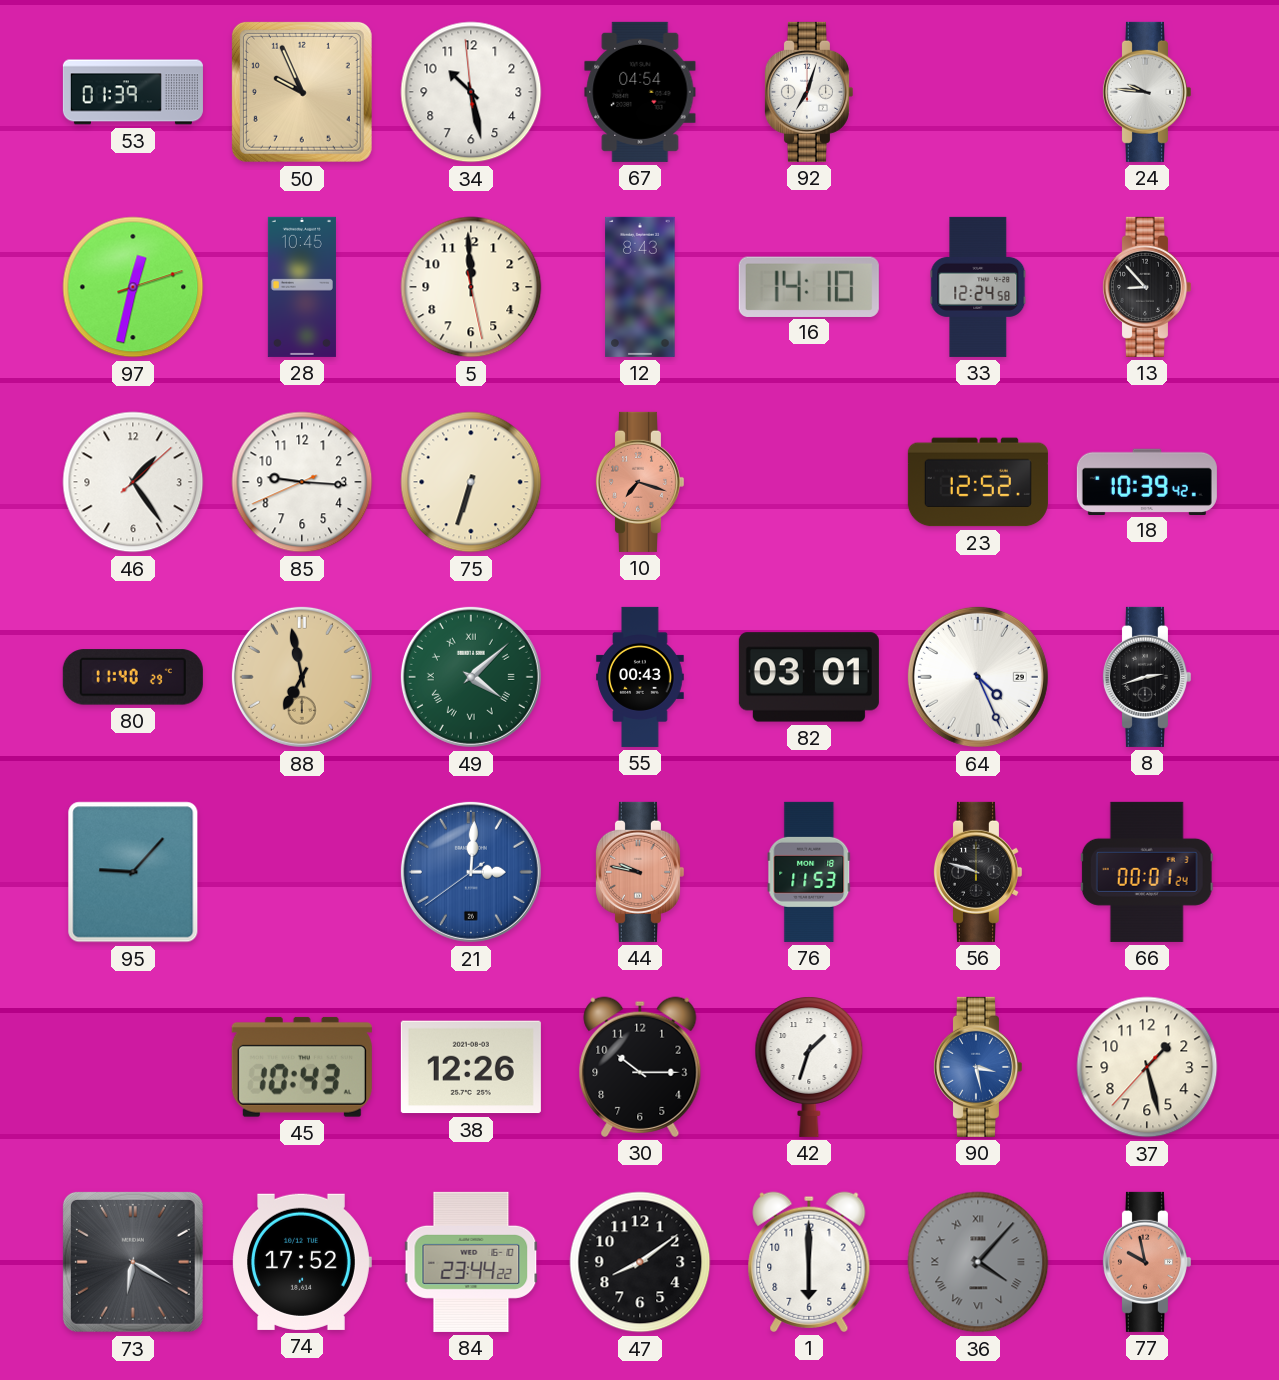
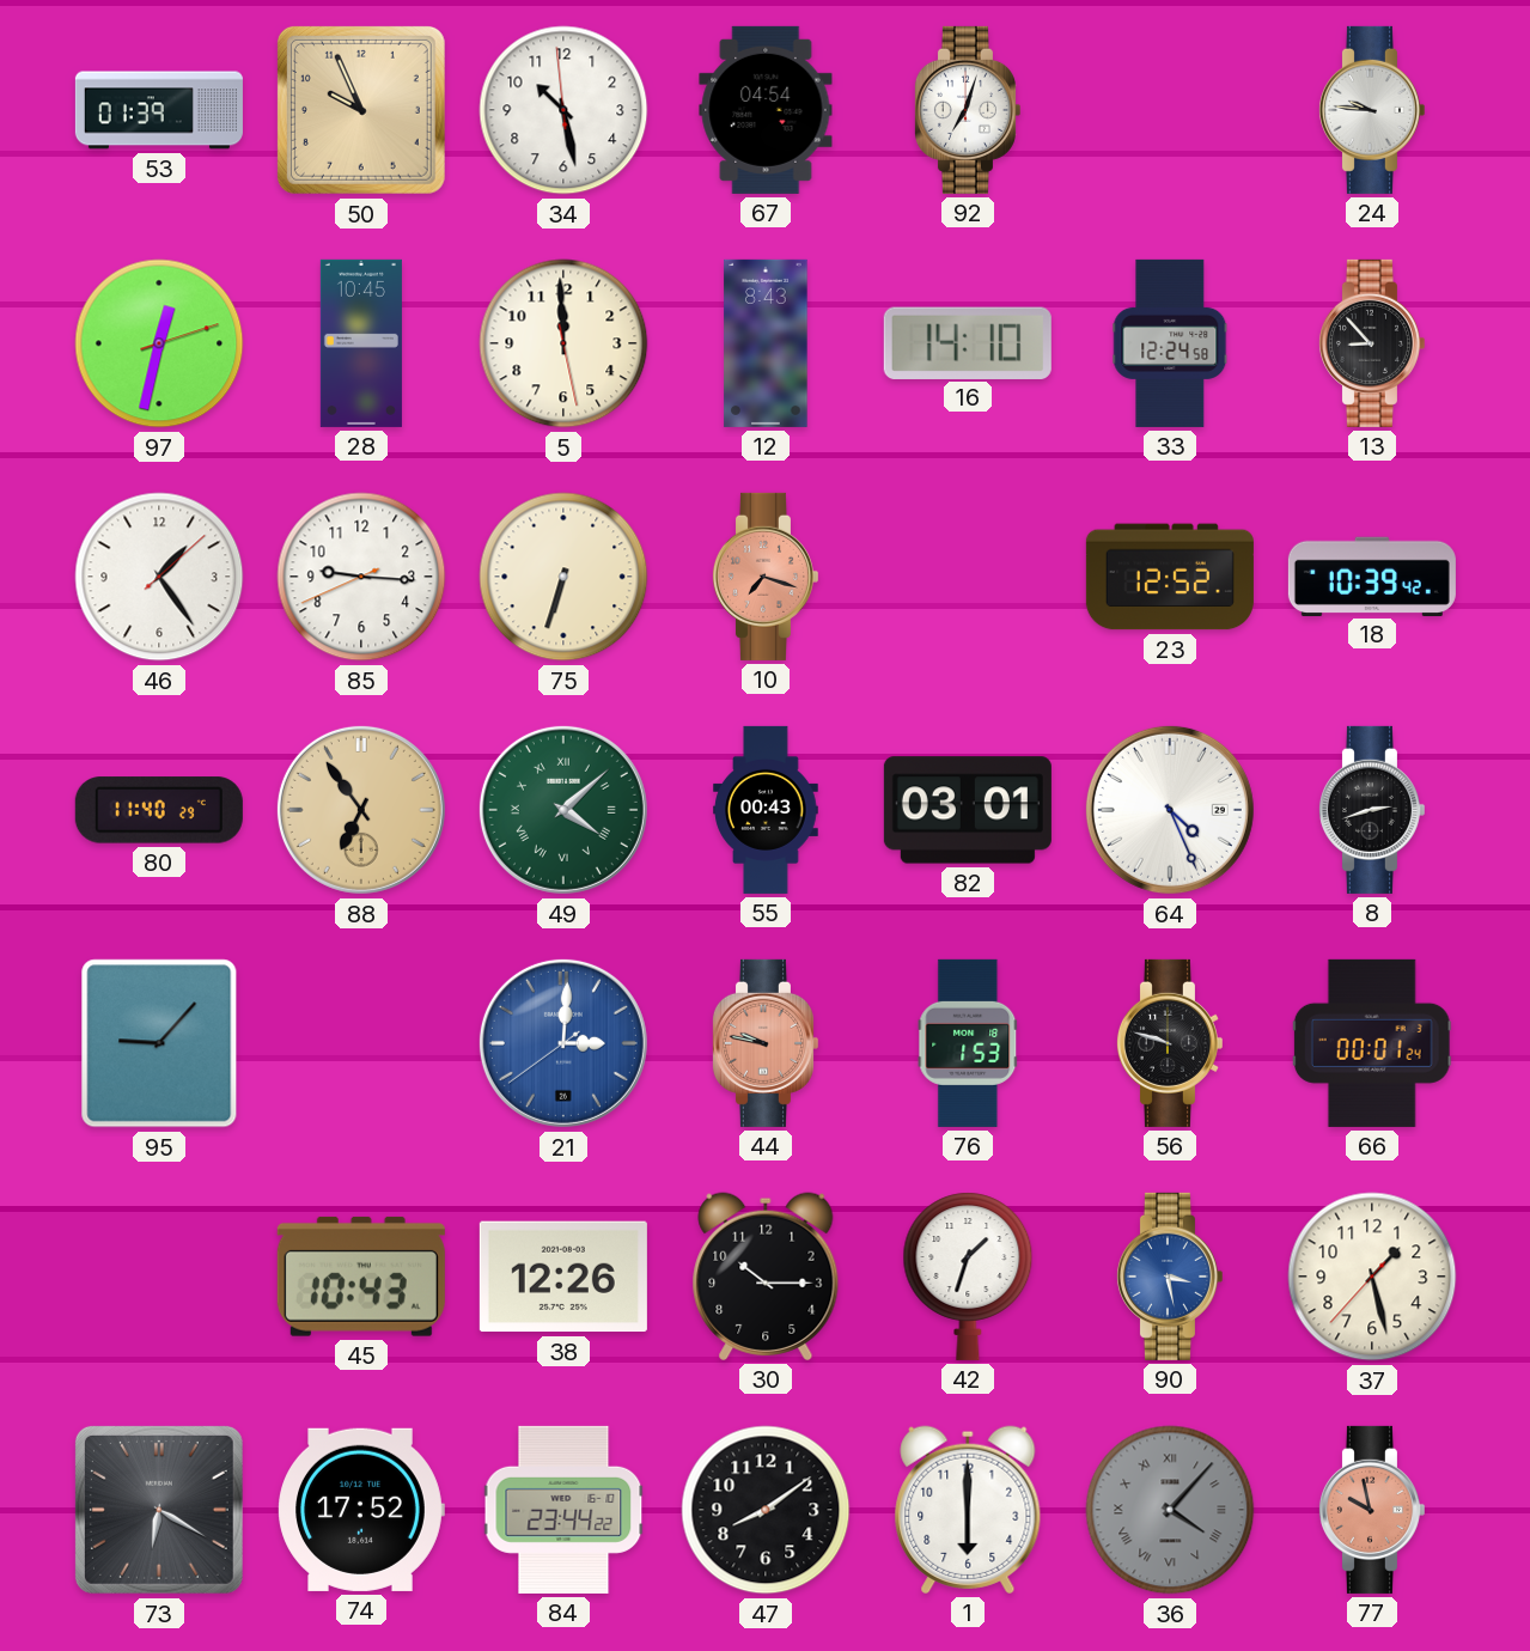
88: 6:58 -> 6:54 (361, 810)
76: 11:53 -> 1:53 (968, 1043)
